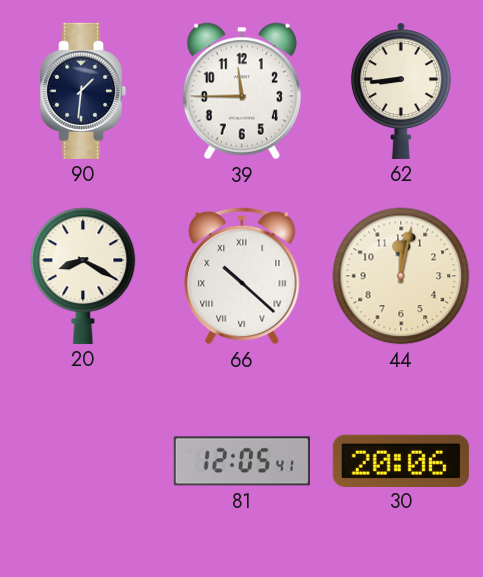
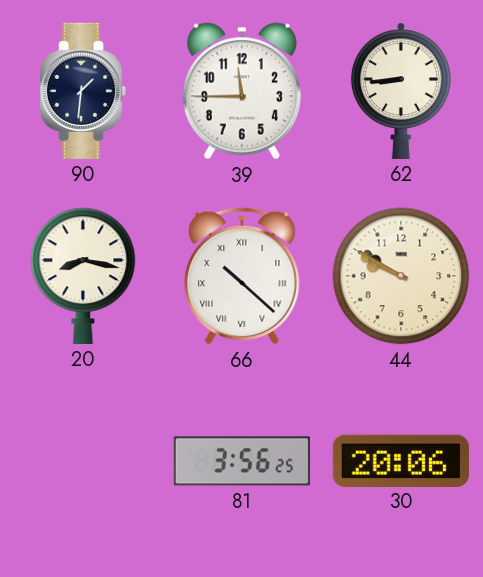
20: 8:20 -> 8:17 (83, 276)
44: 12:02 -> 9:50 (401, 276)
81: 12:05 -> 3:56 (242, 461)
